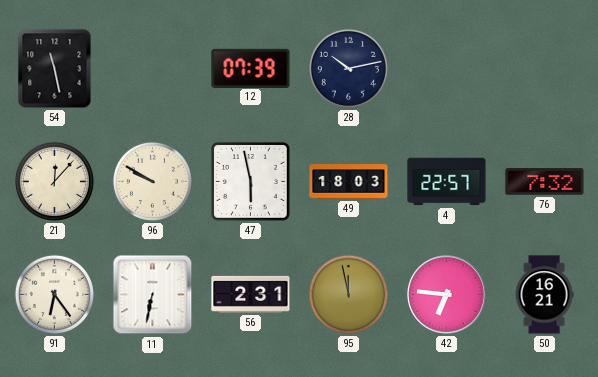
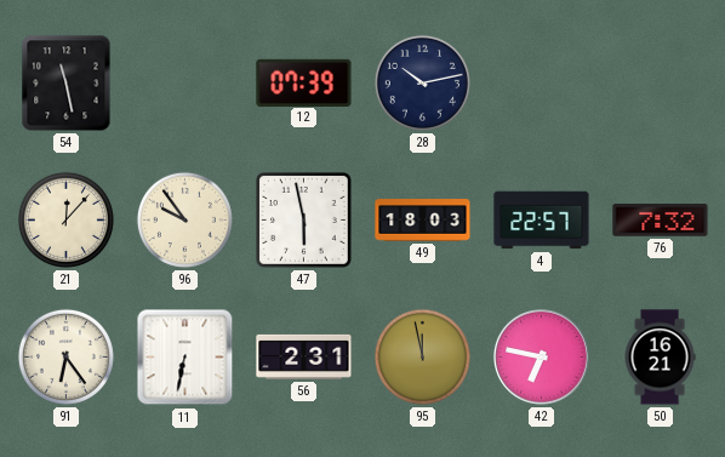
96: 9:50 -> 9:54 (184, 219)
42: 6:46 -> 6:47 (542, 358)
